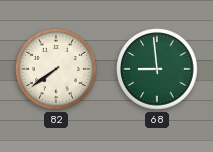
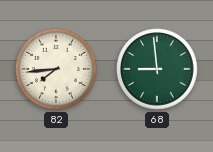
82: 7:39 -> 7:44 (56, 69)
